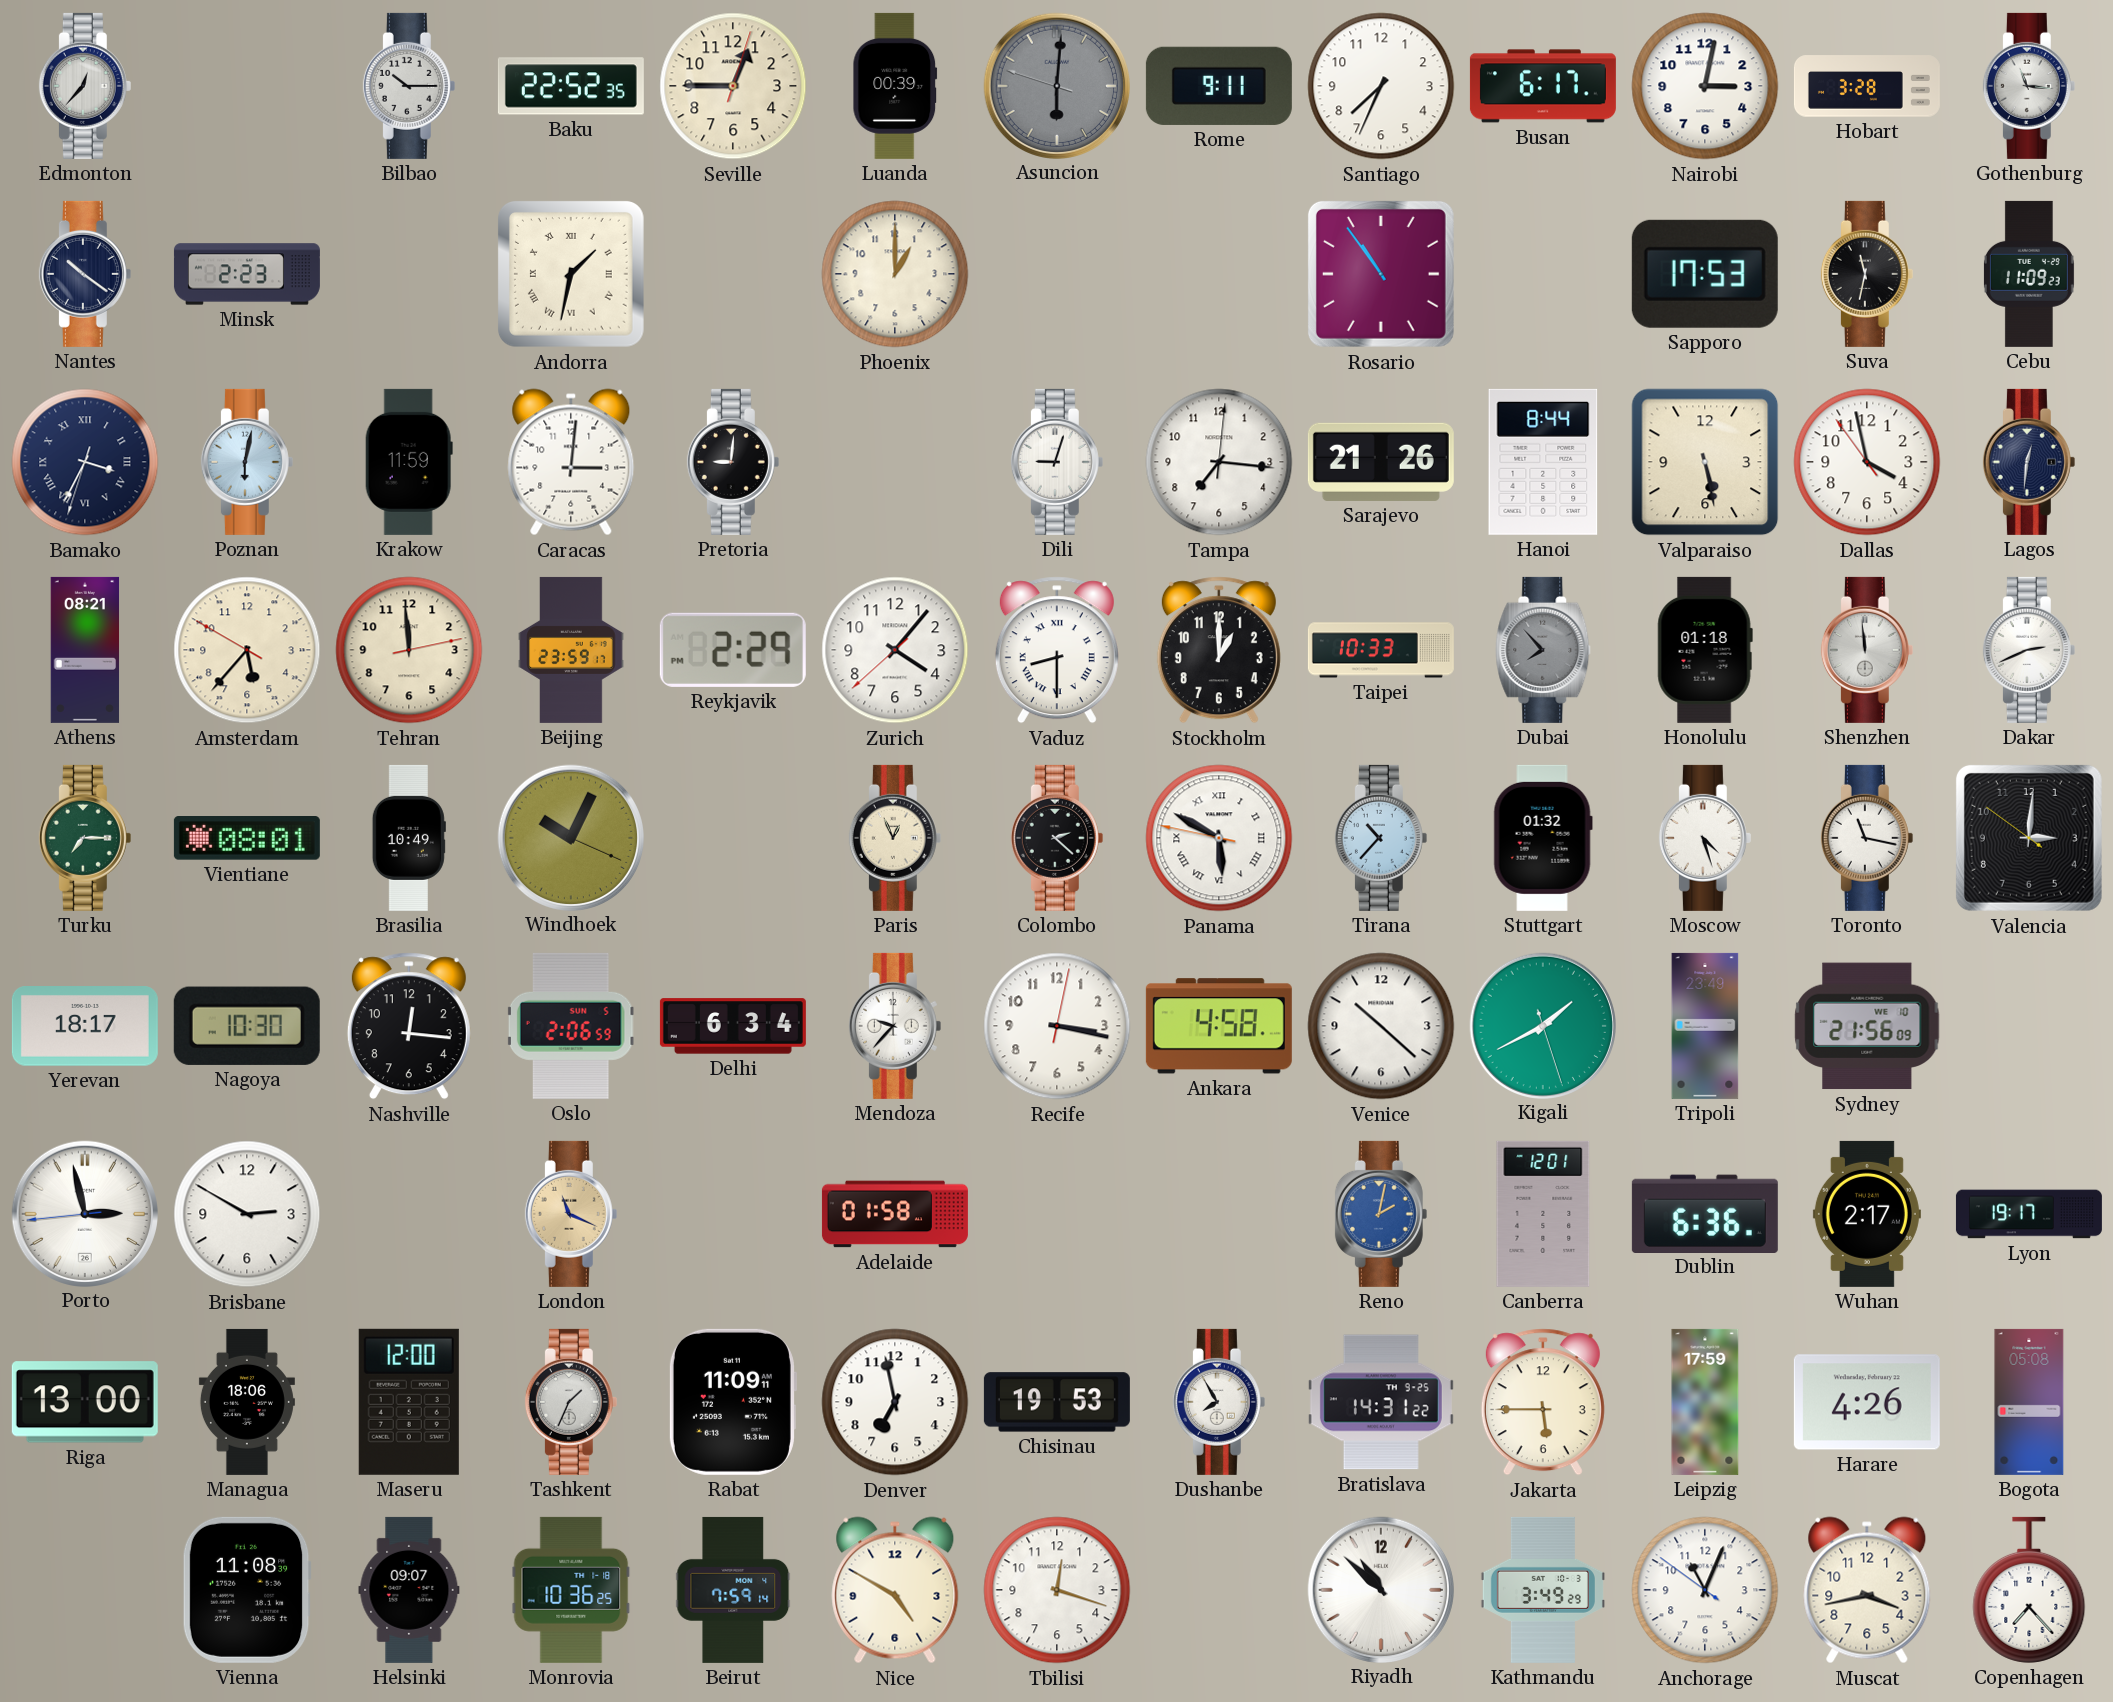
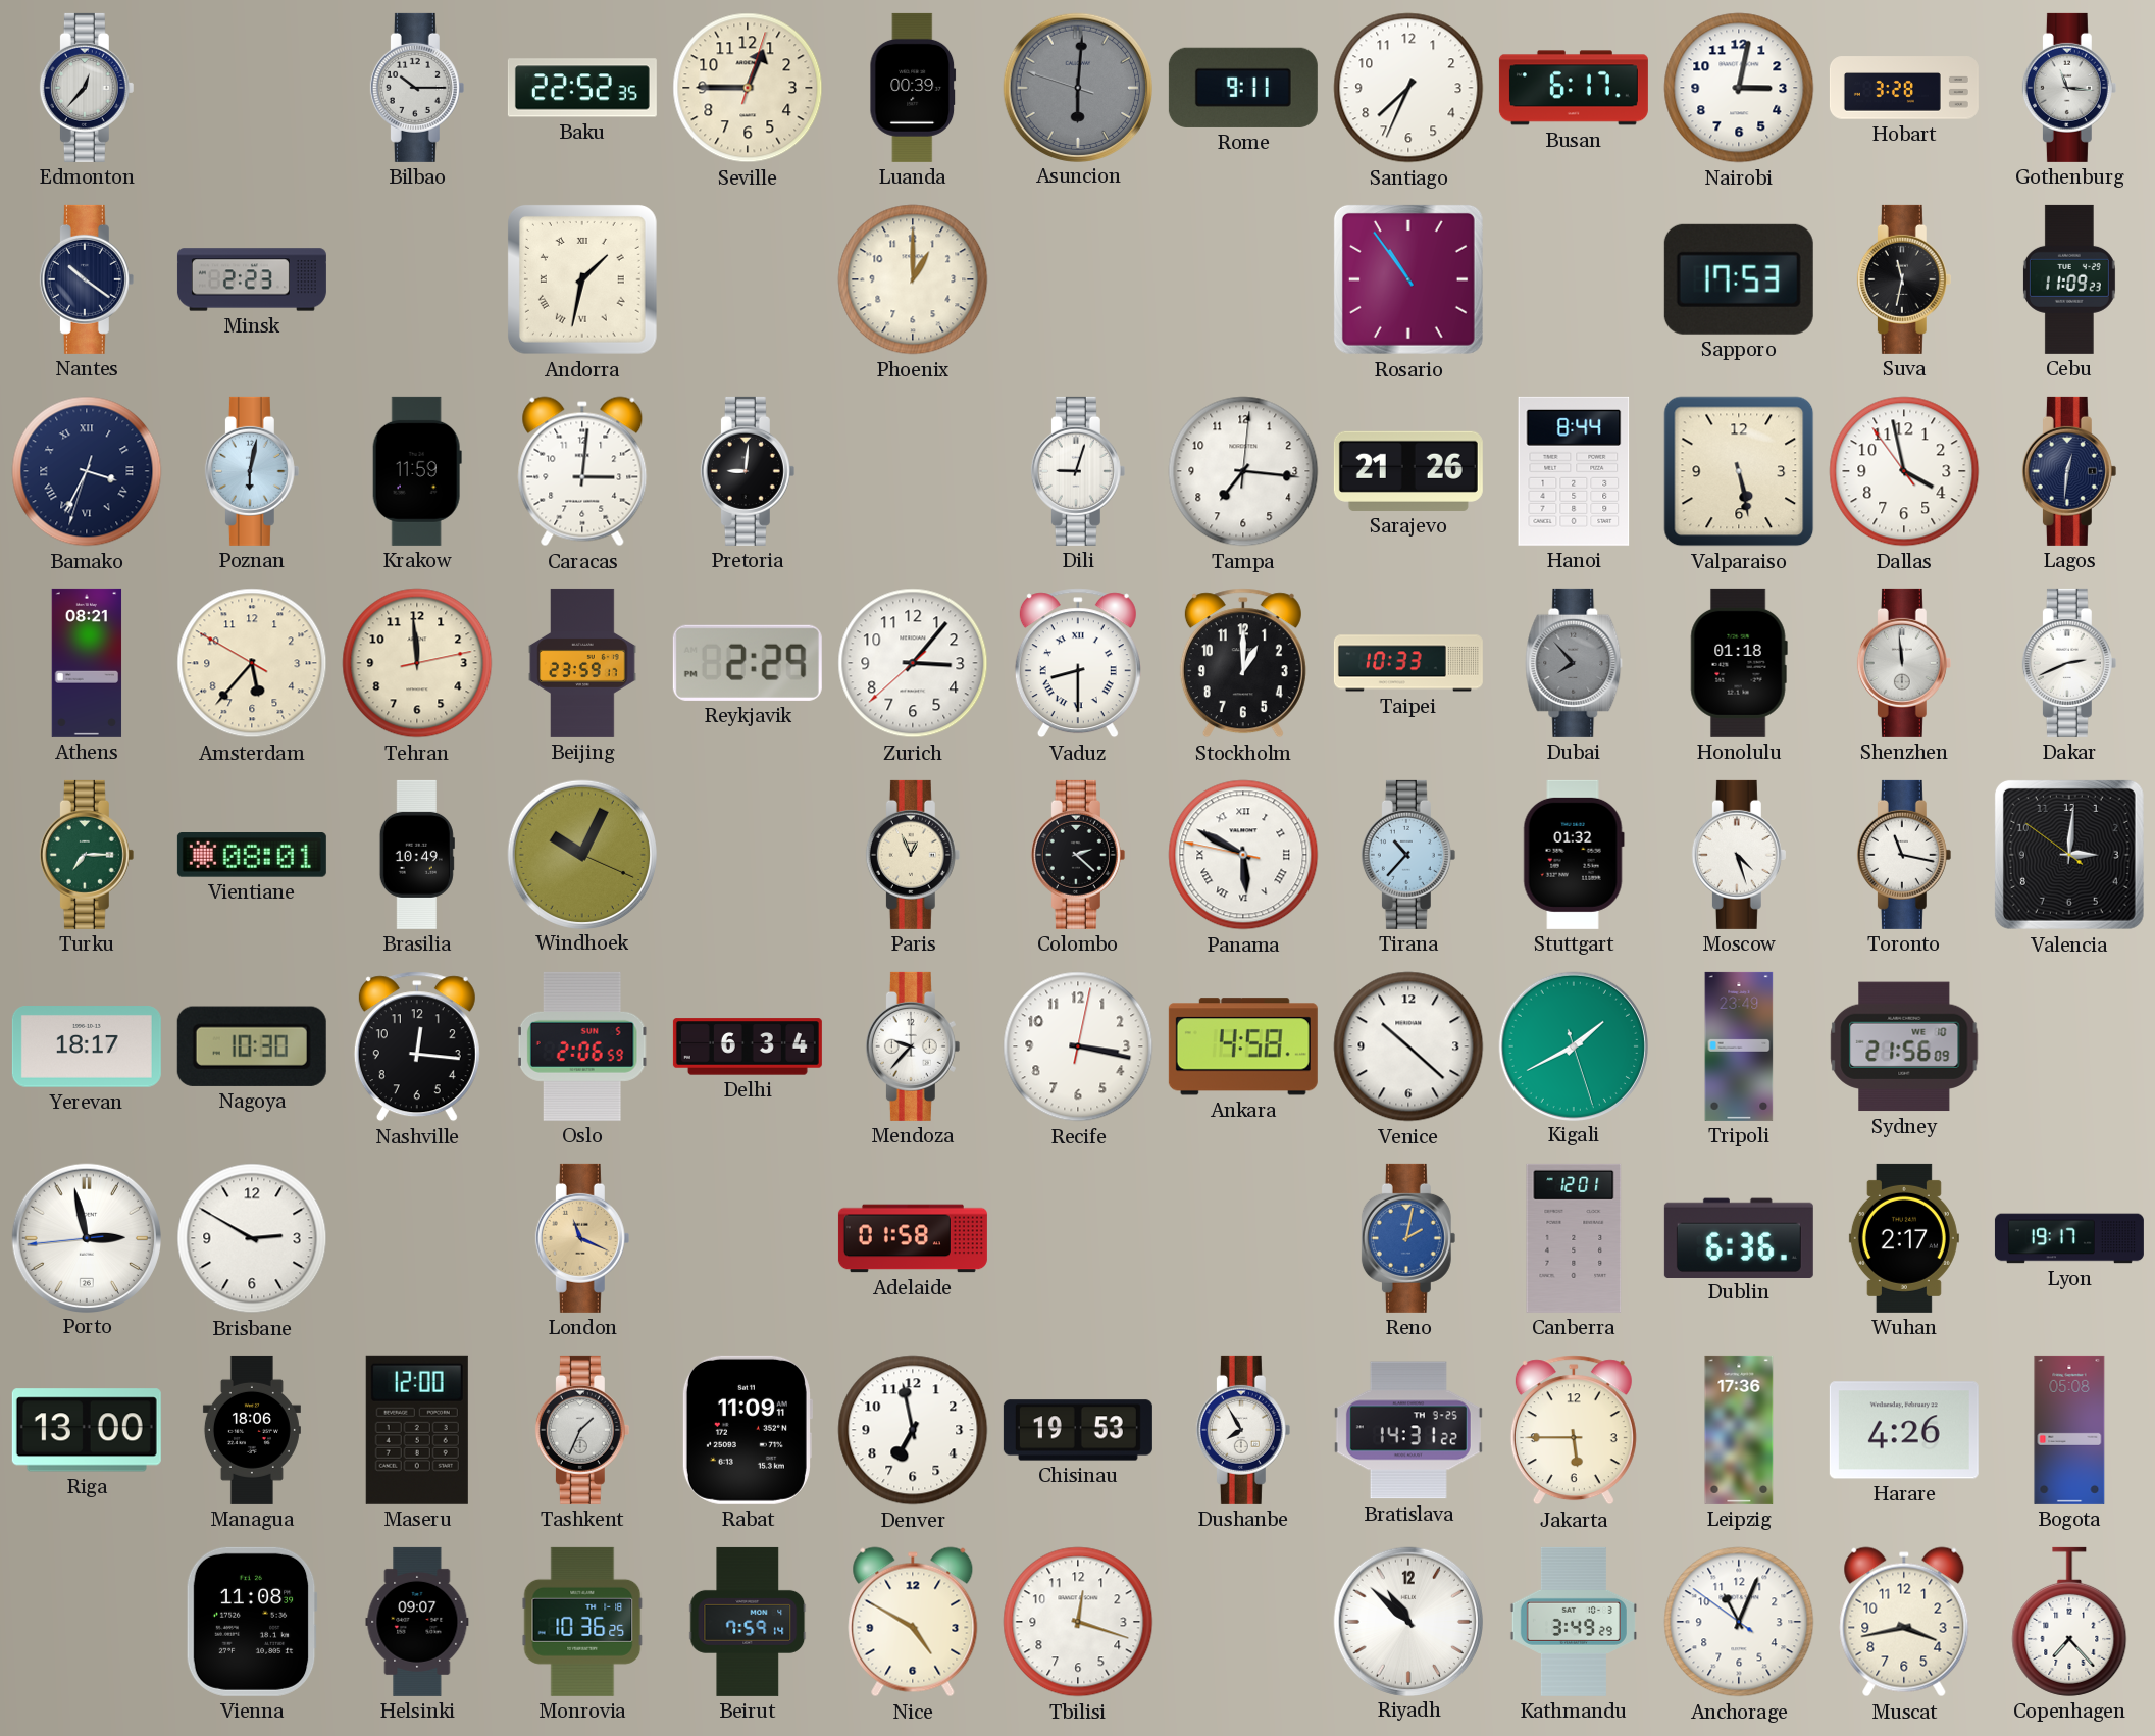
Zurich: 4:06 -> 3:06 (913, 663)
Leipzig: 17:59 -> 17:36 (1739, 1430)
